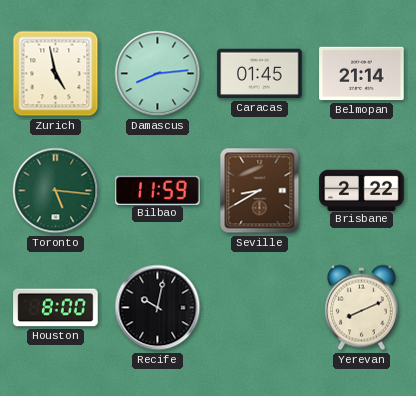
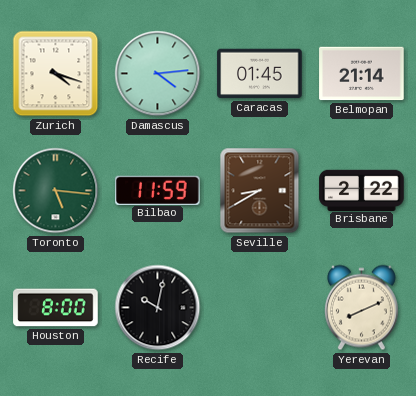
Zurich: 4:58 -> 4:18 (56, 74)
Damascus: 8:14 -> 4:14 (158, 74)
